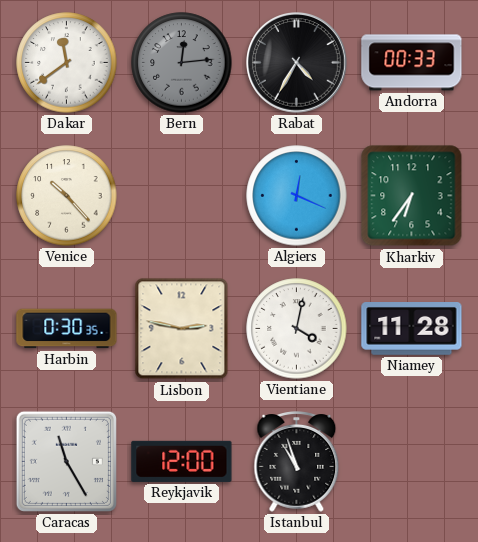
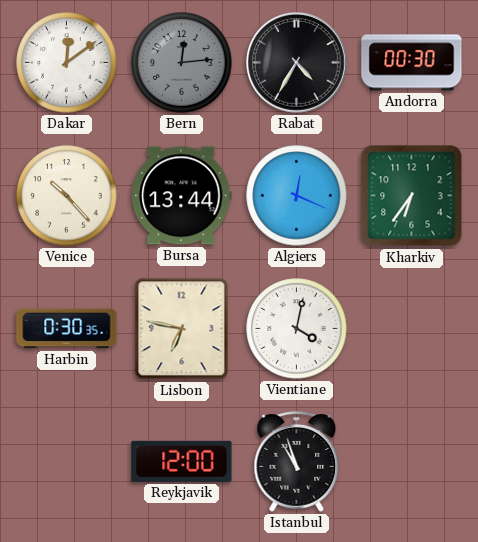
Dakar: 11:39 -> 12:09 (67, 63)
Andorra: 00:33 -> 00:30 (412, 63)
Bursa: none -> 13:44 (182, 196)
Lisbon: 2:47 -> 6:47 (182, 329)
Niamey: 11:28 -> none (412, 329)
Caracas: 11:25 -> none (66, 461)
